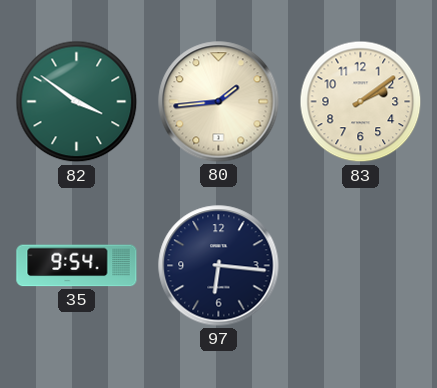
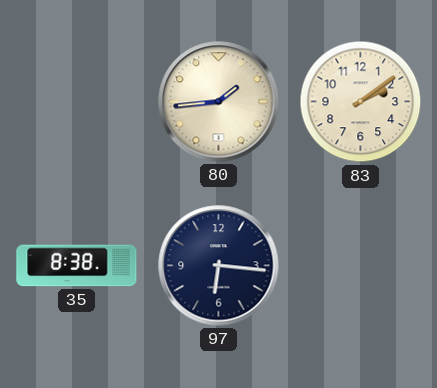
82: 3:51 -> none (77, 102)
35: 9:54 -> 8:38 (77, 266)
